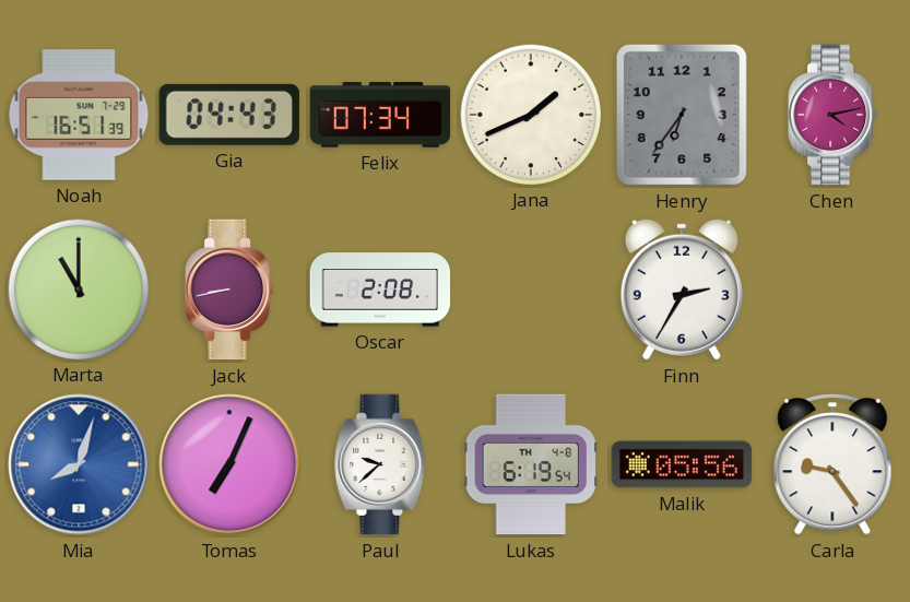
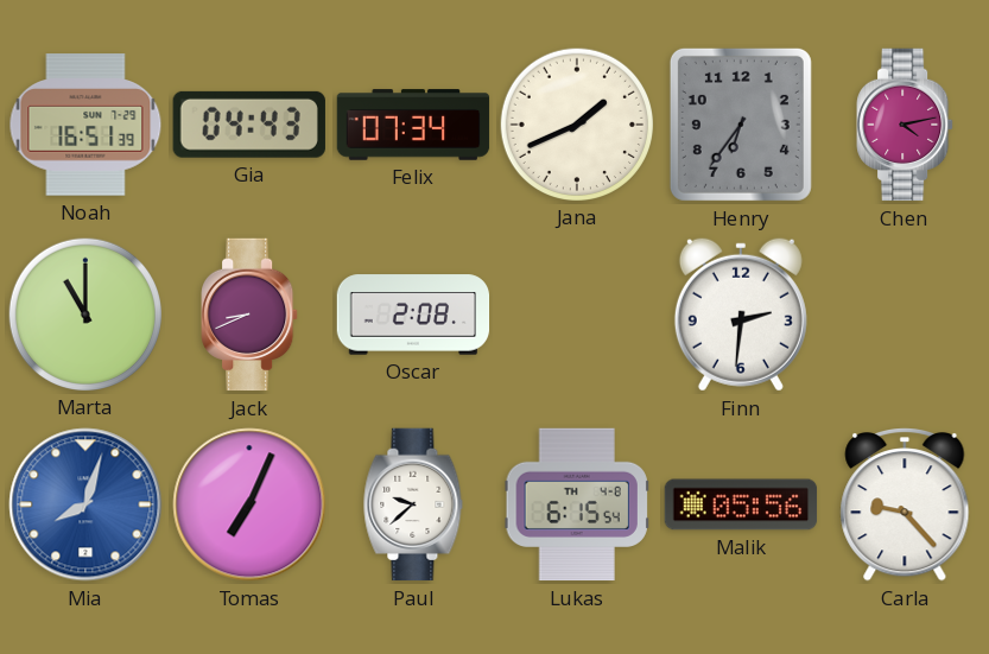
Jack: 8:43 -> 8:41 (249, 315)
Finn: 2:35 -> 2:31 (741, 315)
Lukas: 6:19 -> 6:15 (577, 504)
Carla: 9:24 -> 9:23 (905, 506)
